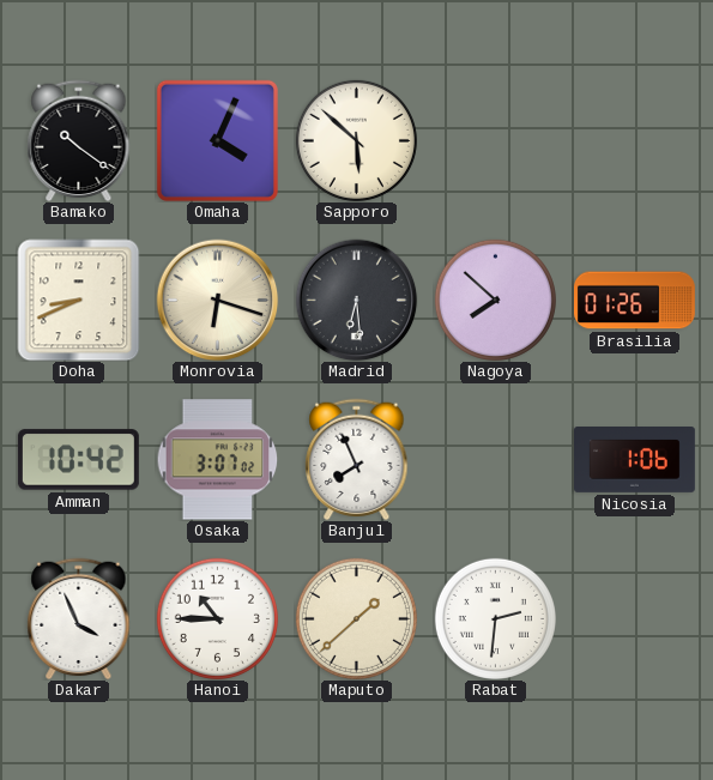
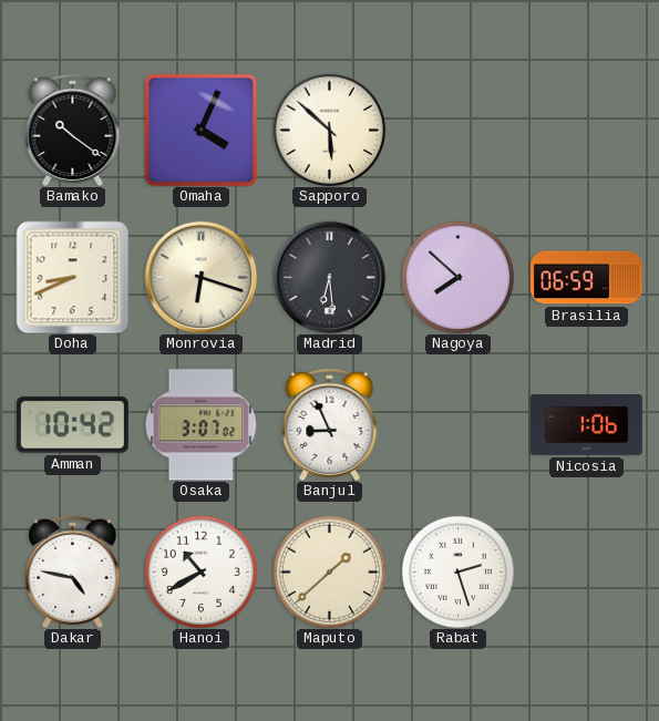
Brasilia: 01:26 -> 06:59 (586, 278)
Banjul: 7:56 -> 8:56 (330, 424)
Dakar: 3:56 -> 4:47 (73, 571)
Hanoi: 10:45 -> 10:40 (200, 571)
Rabat: 2:31 -> 2:27 (457, 571)
